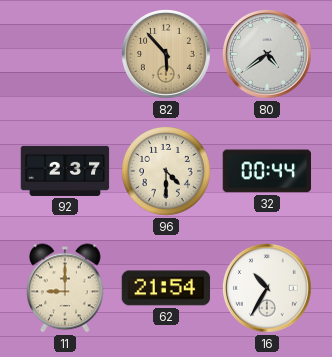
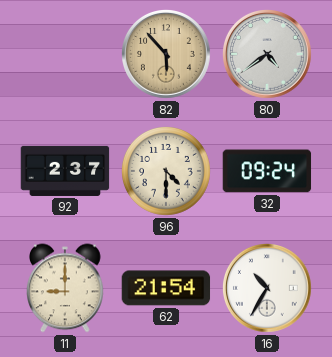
32: 00:44 -> 09:24 (267, 171)
